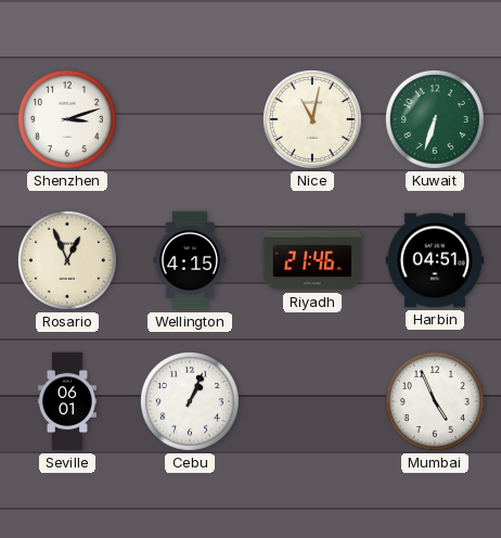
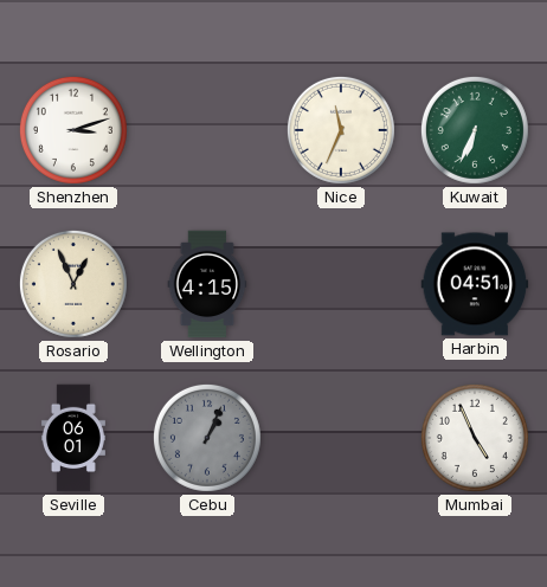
Nice: 11:02 -> 11:34 (341, 130)
Kuwait: 6:33 -> 6:34 (475, 130)
Riyadh: 21:46 -> none (312, 260)
Cebu dial: white -> grey (207, 438)
